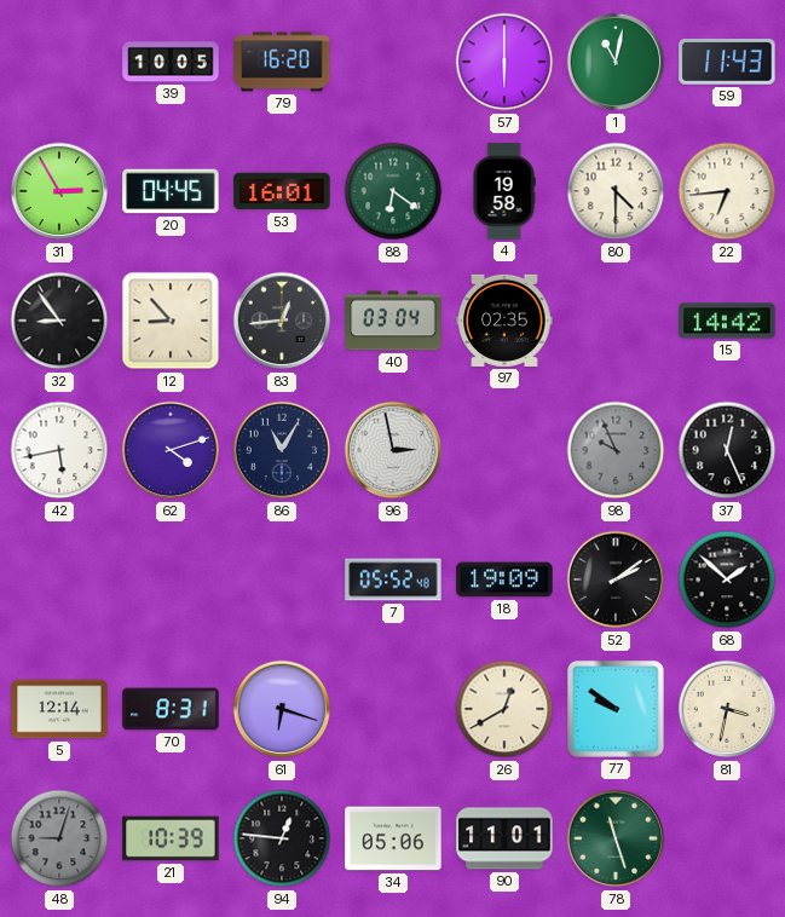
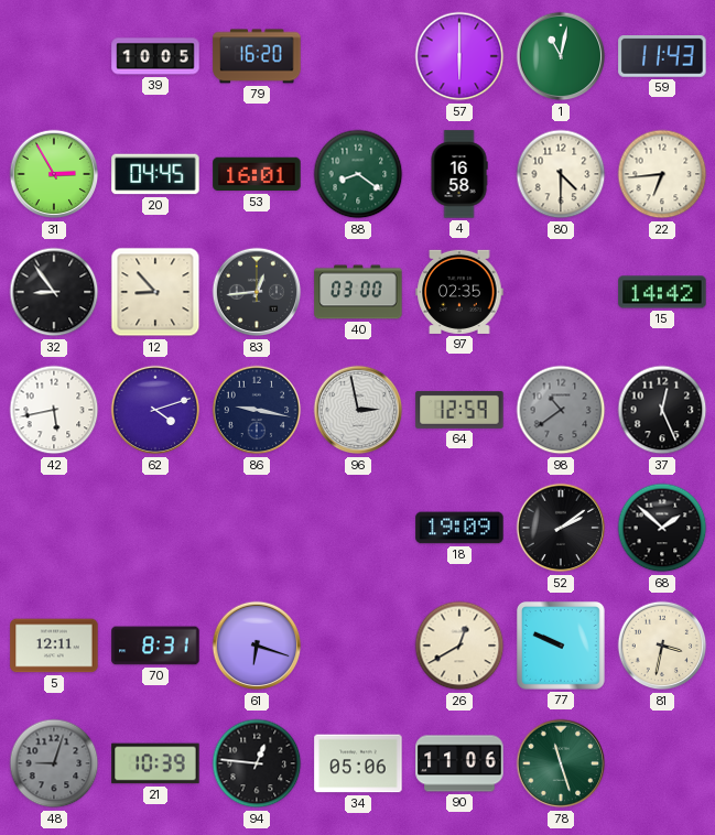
88: 6:21 -> 8:21 (358, 174)
4: 19:58 -> 16:58 (459, 174)
40: 03:04 -> 03:00 (358, 292)
86: 11:05 -> 9:17 (257, 410)
64: none -> 12:59 (459, 410)
98: 9:56 -> 10:39 (561, 410)
7: 05:52 -> none (393, 579)
5: 12:14 -> 12:11 (54, 646)
77: 9:51 -> 9:49 (561, 646)
90: 11:01 -> 11:06 (459, 763)
